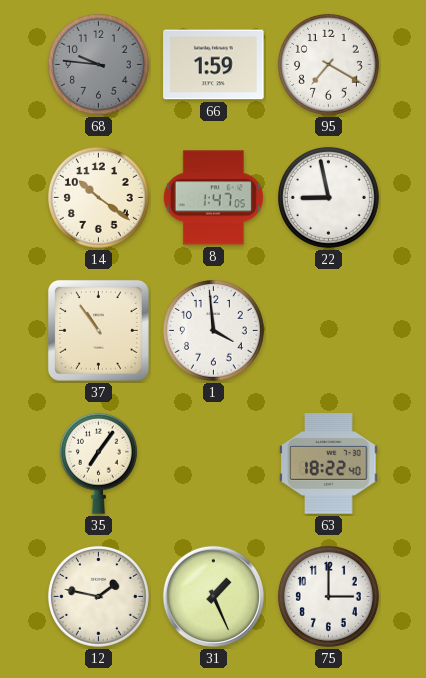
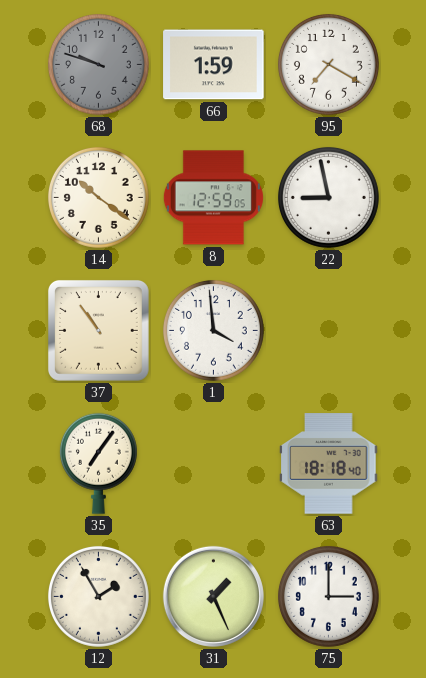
68: 9:46 -> 9:48 (98, 64)
8: 1:47 -> 12:59 (213, 198)
63: 18:22 -> 18:18 (329, 464)
12: 1:47 -> 1:55 (98, 596)
